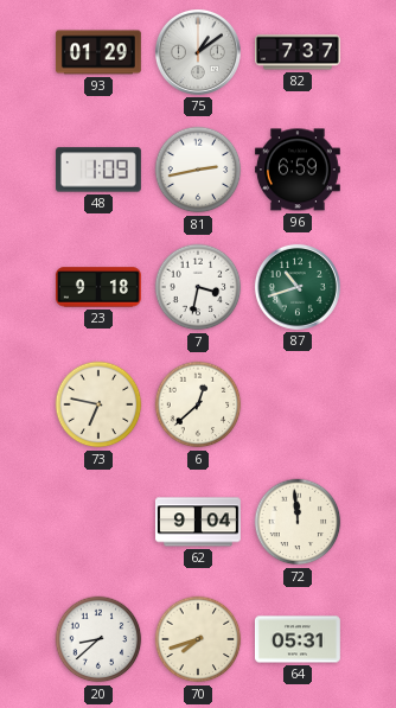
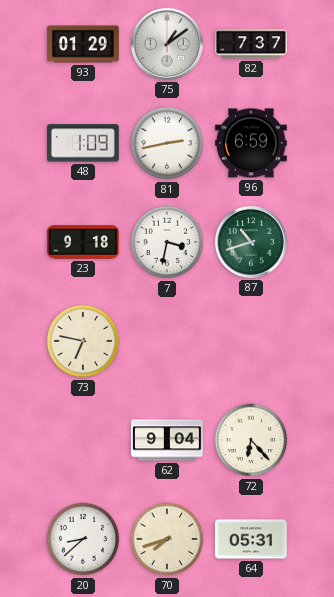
6: 12:38 -> none (198, 404)
72: 11:59 -> 6:23 (251, 440)
